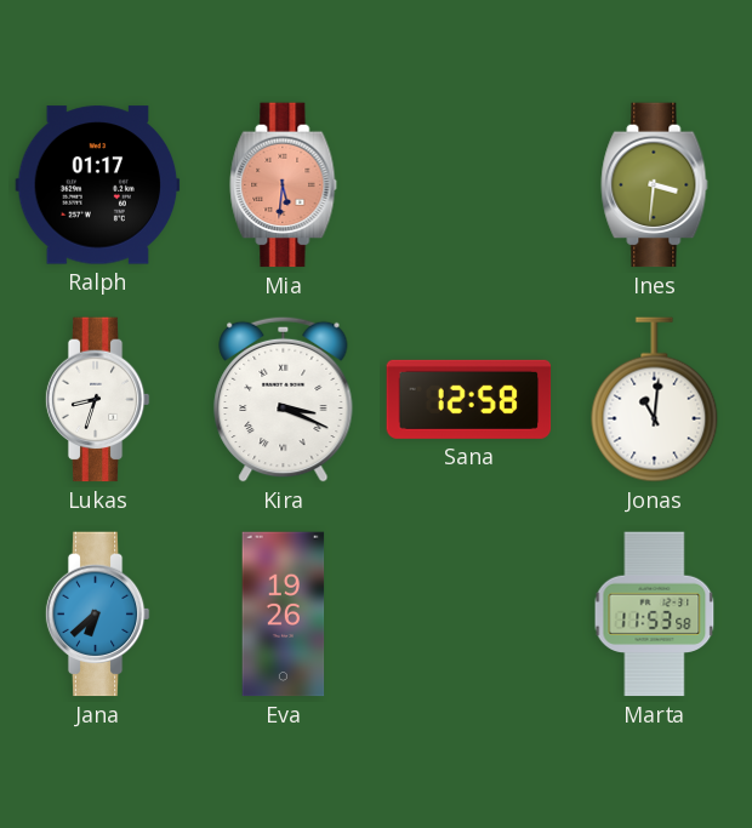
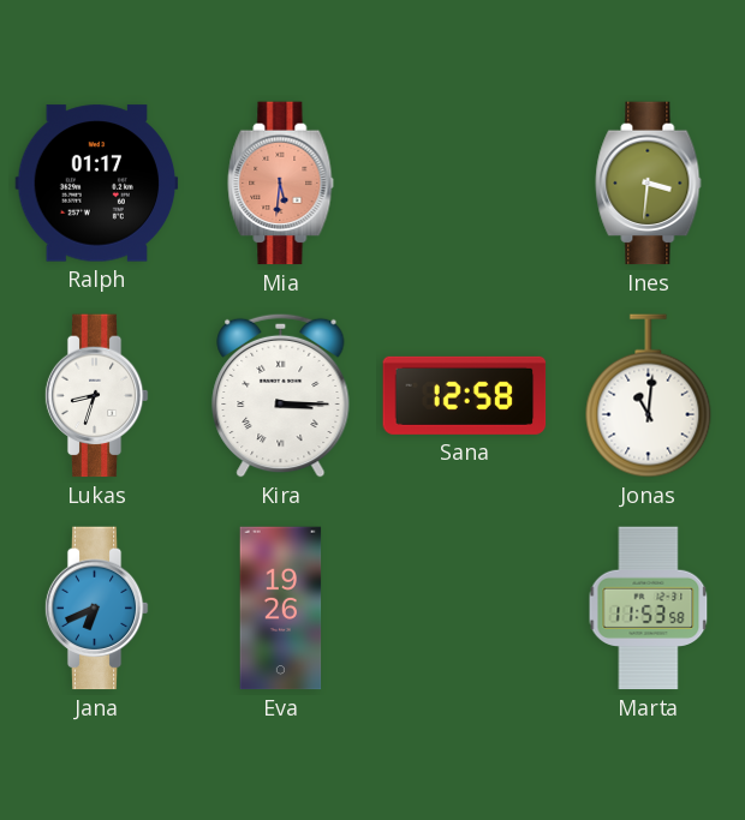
Kira: 3:19 -> 3:15 (281, 395)
Jana: 6:38 -> 6:41 (96, 609)
